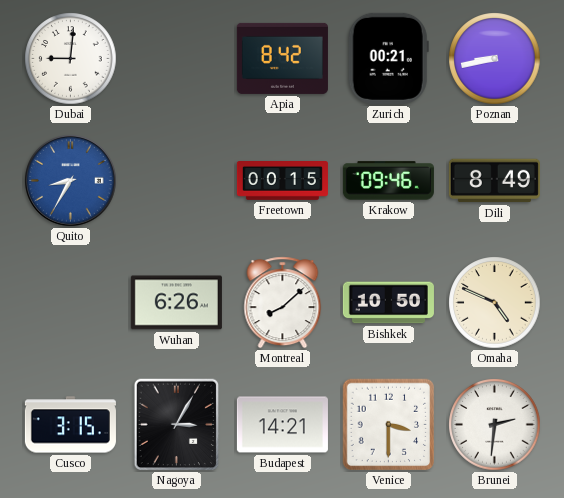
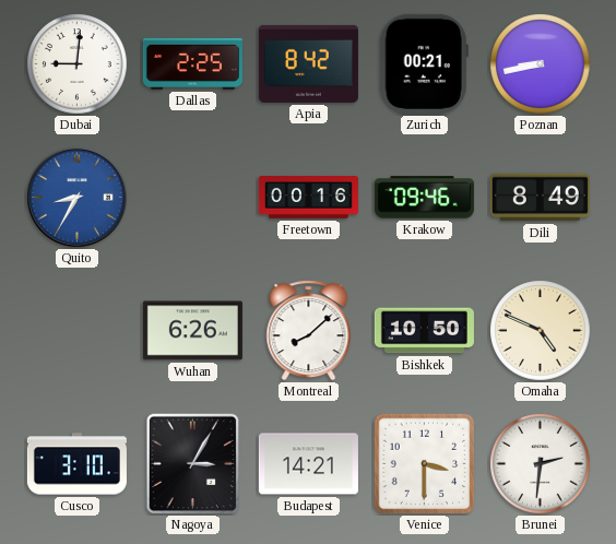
Dallas: none -> 2:25 (192, 63)
Freetown: 00:15 -> 00:16 (308, 198)
Cusco: 3:15 -> 3:10 (76, 464)
